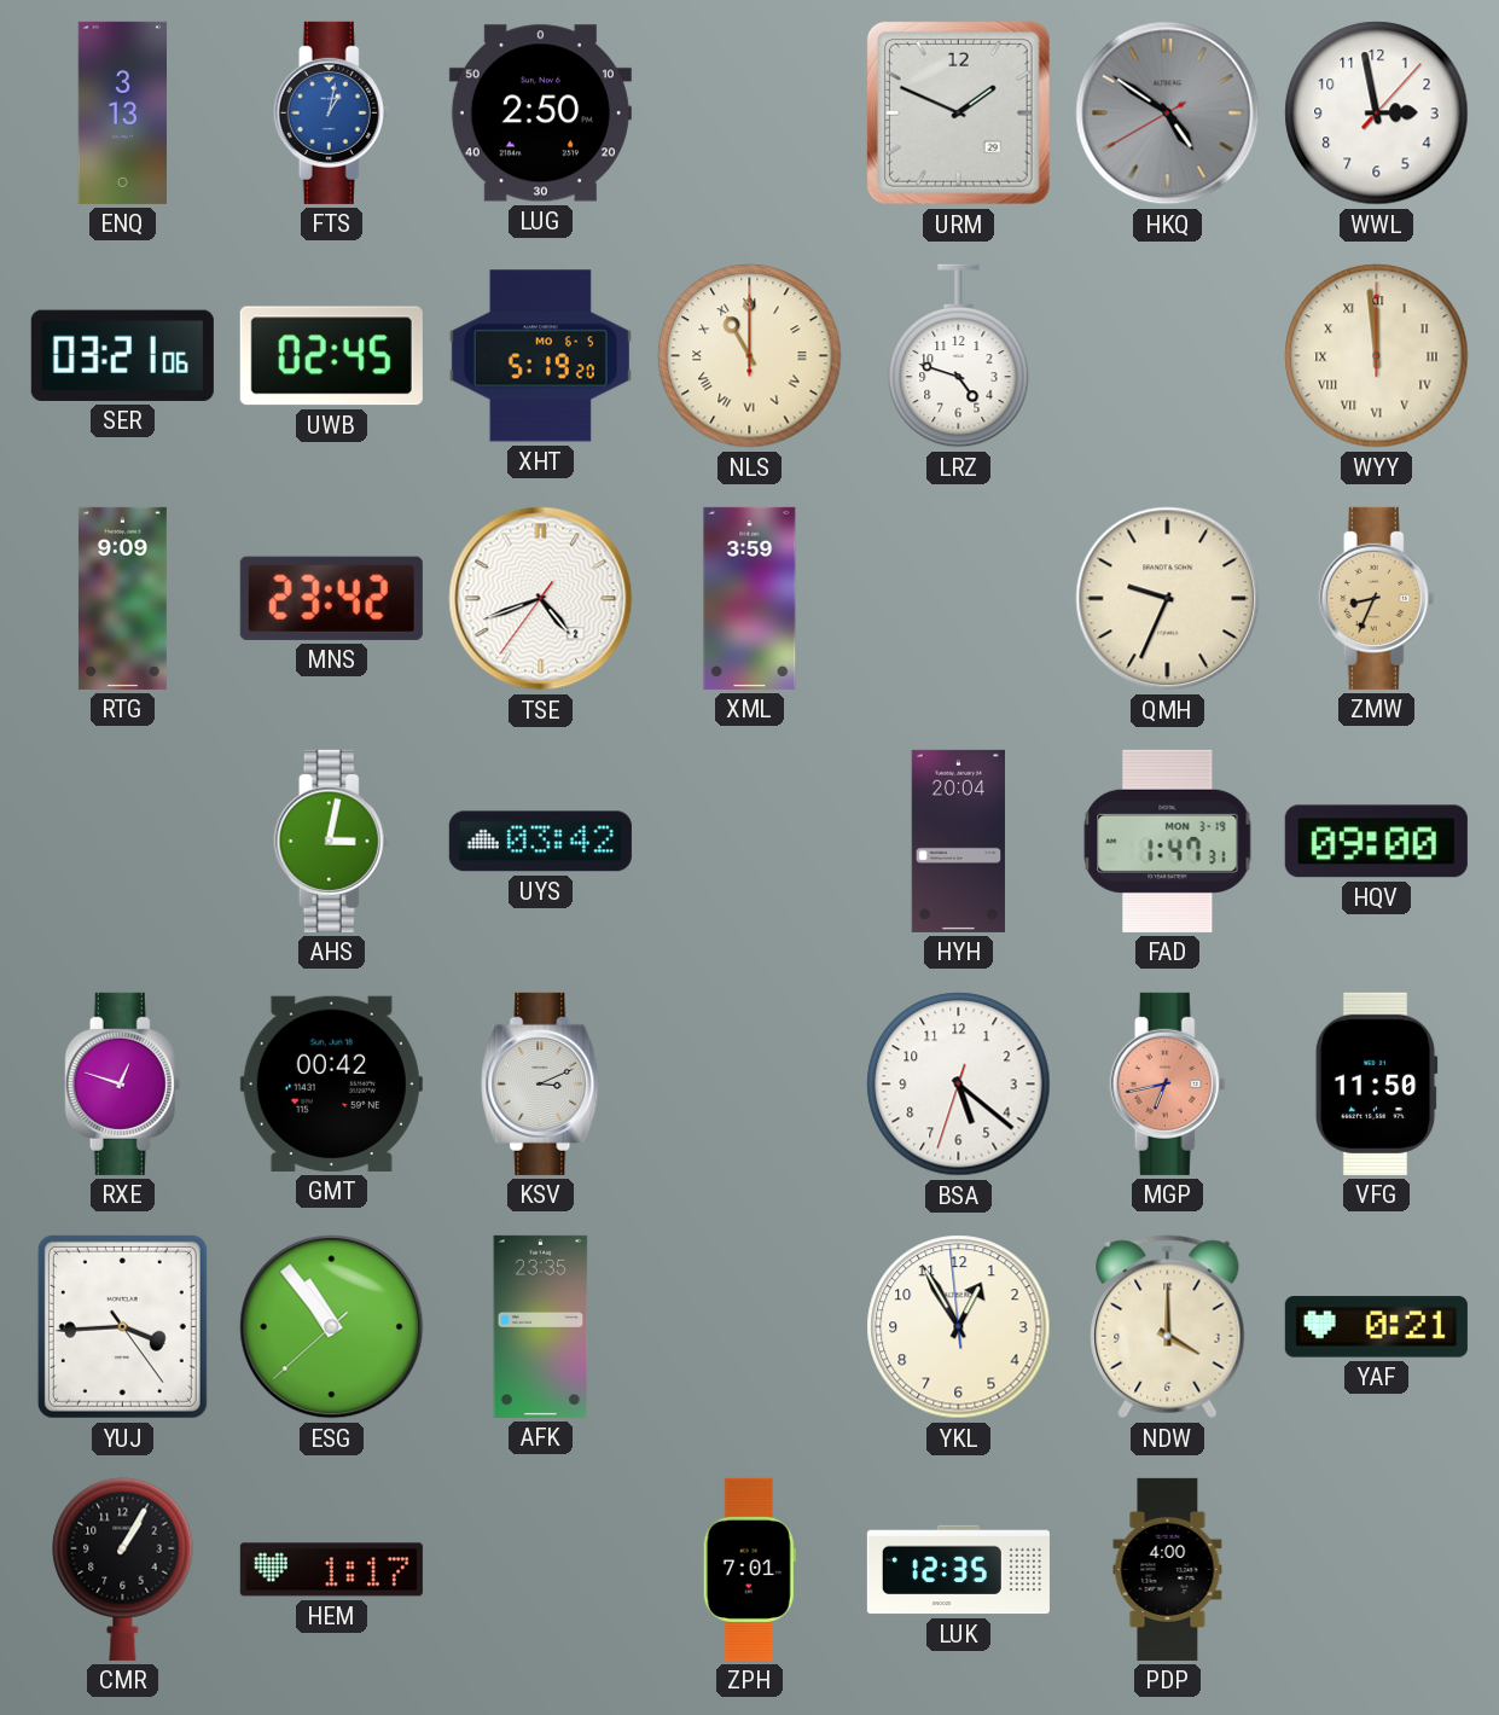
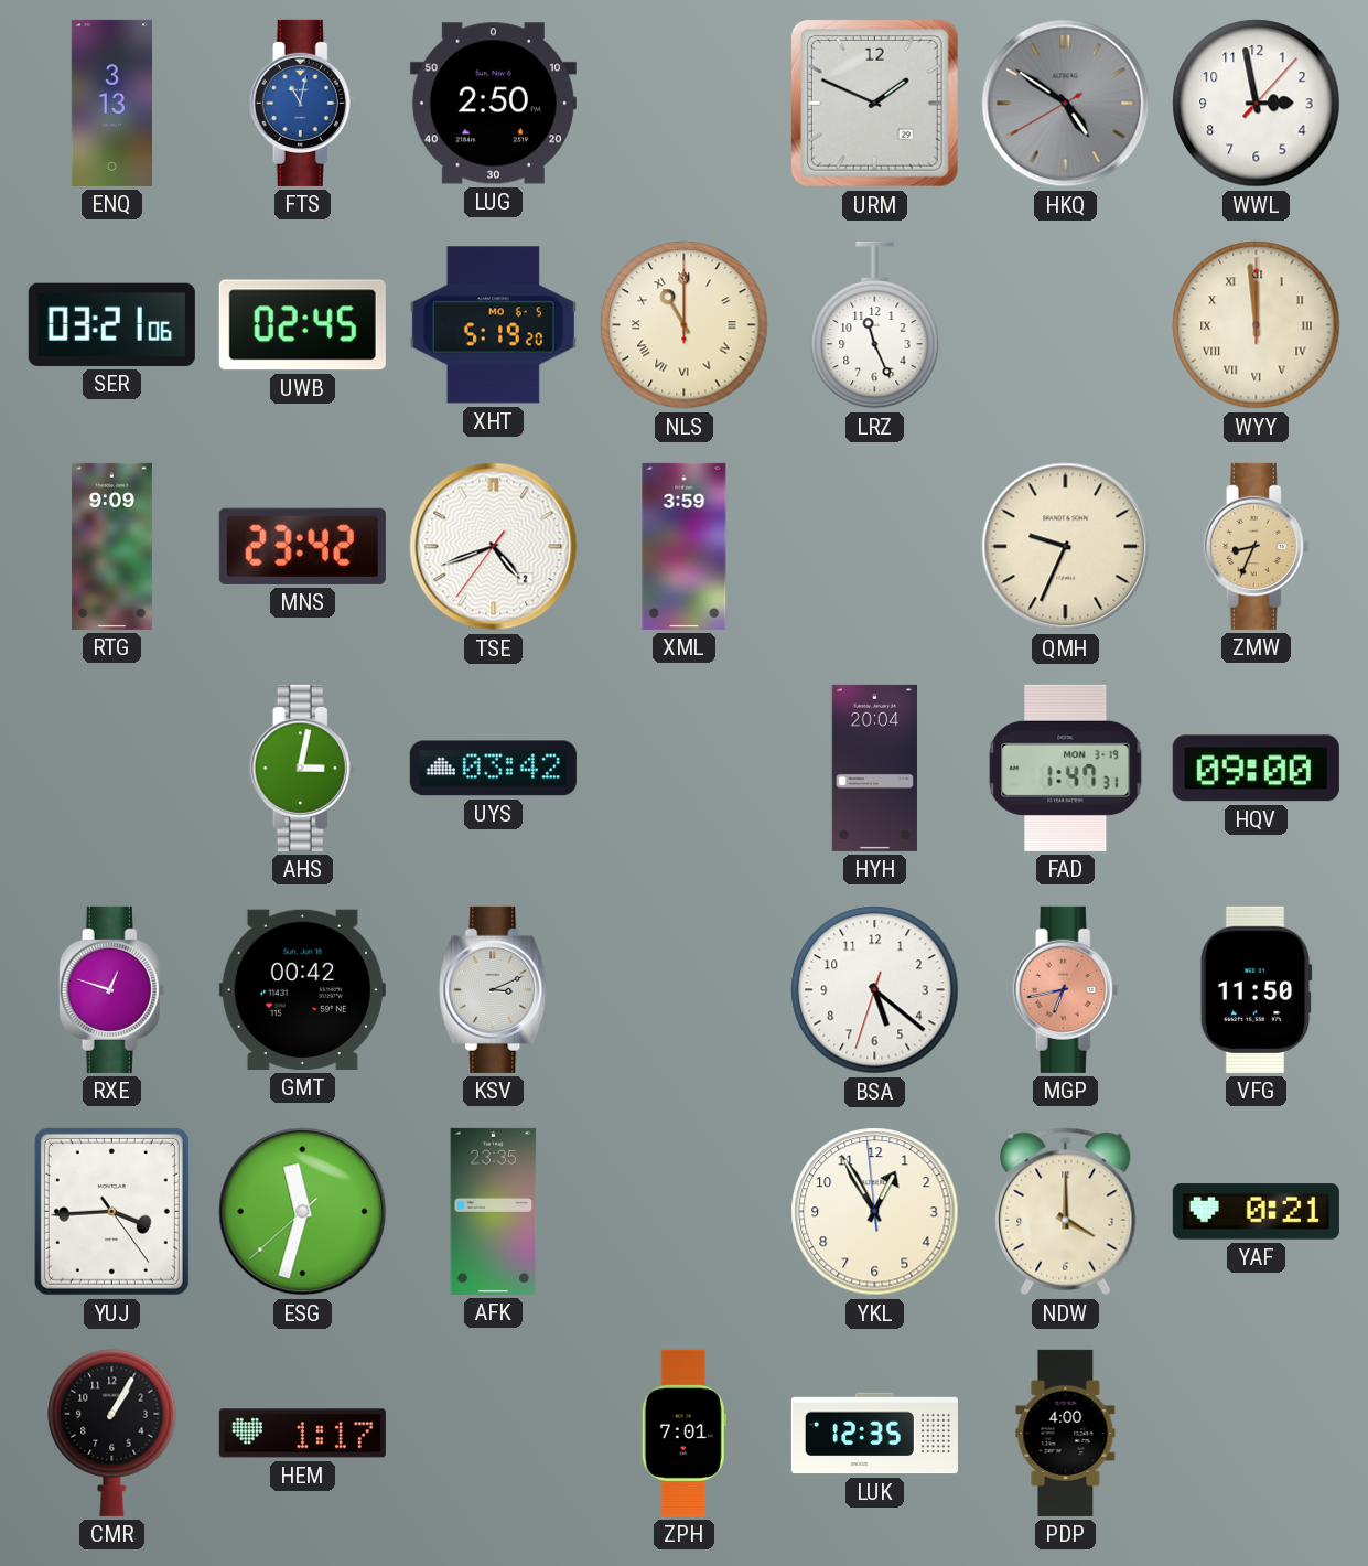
FTS: 1:02 -> 11:02 (303, 103)
LRZ: 4:48 -> 11:26 (875, 325)
ESG: 10:53 -> 11:32 (303, 1212)
